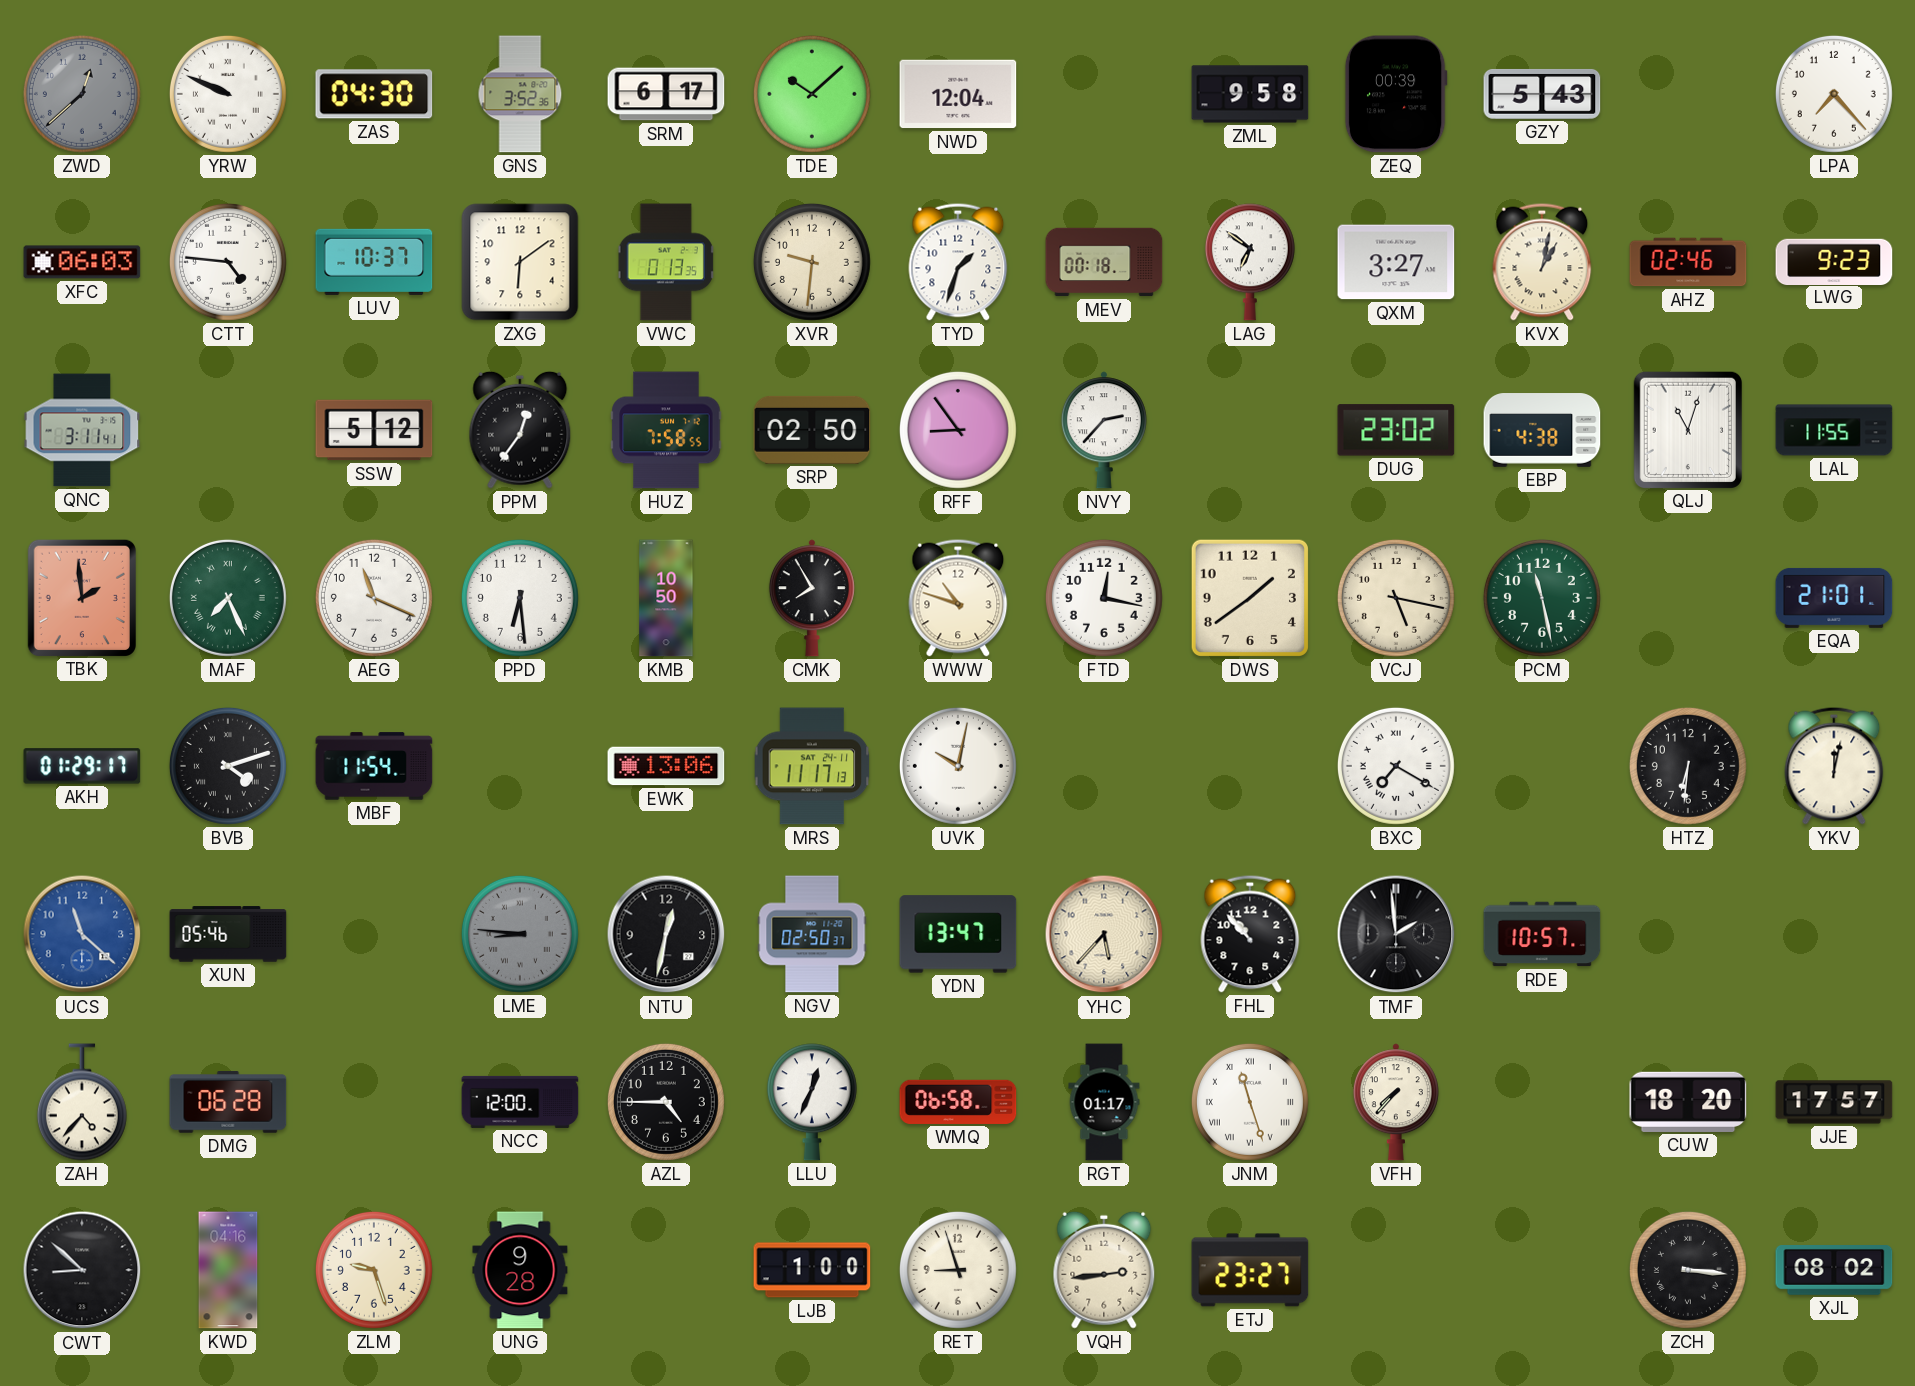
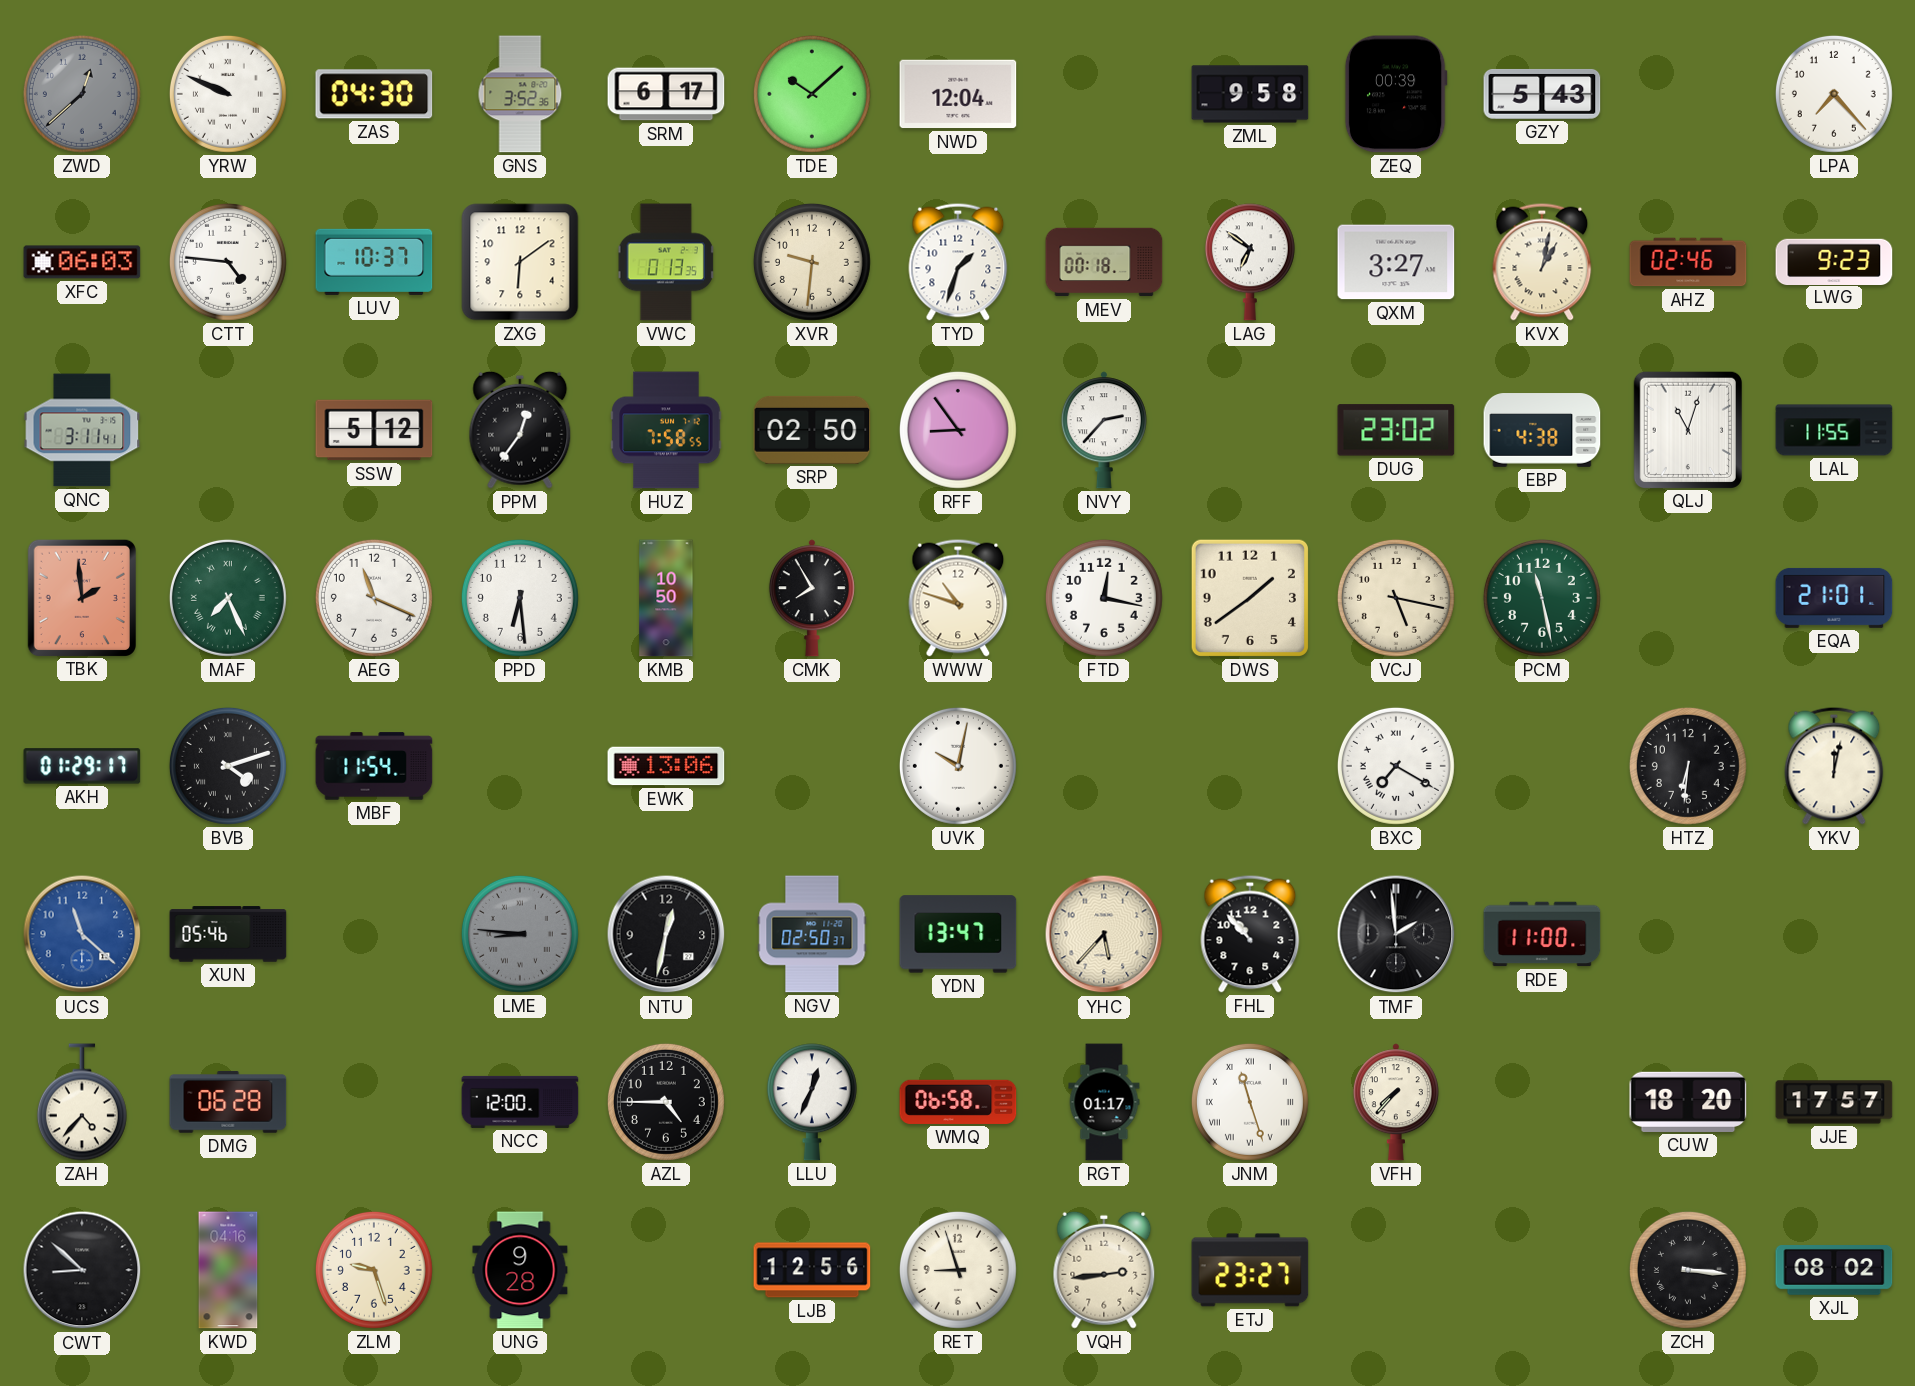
MRS: 11:17 -> none (812, 766)
RDE: 10:57 -> 11:00 (1542, 934)
LJB: 1:00 -> 12:56 (812, 1270)
